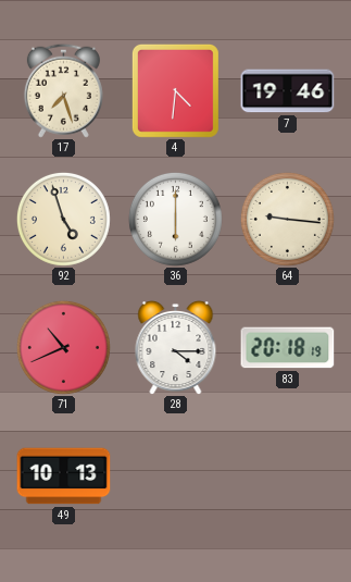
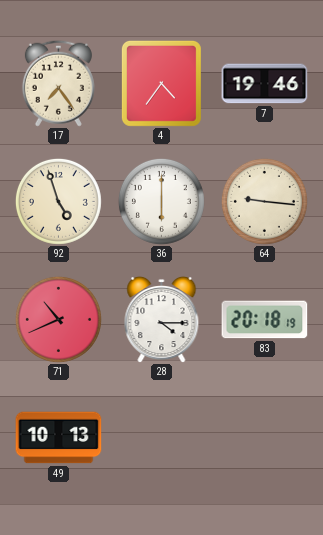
17: 7:27 -> 7:24 (58, 83)
4: 4:31 -> 4:36 (161, 83)
